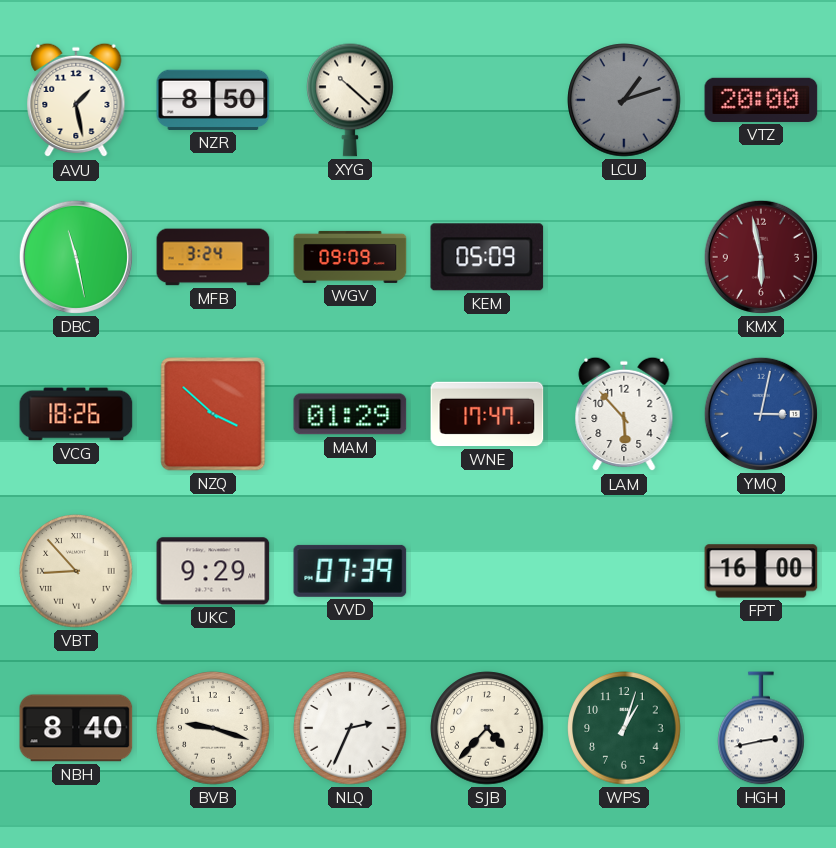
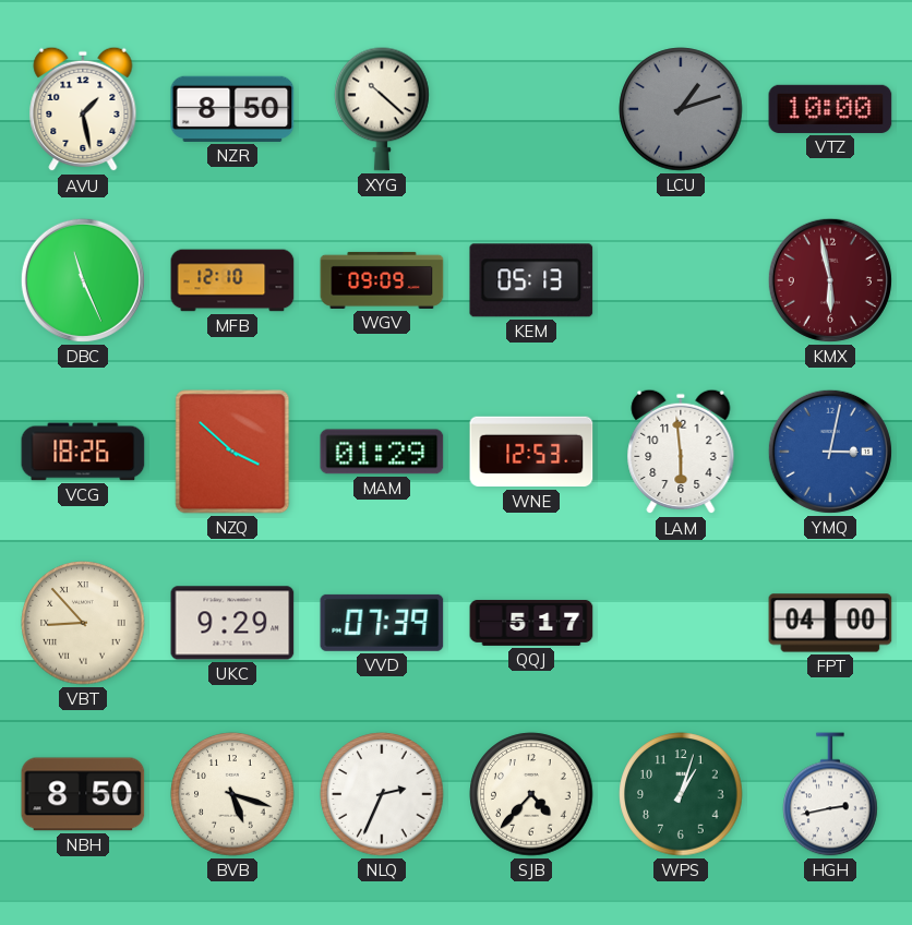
VTZ: 20:00 -> 10:00 (830, 109)
DBC: 11:28 -> 11:26 (83, 280)
MFB: 3:24 -> 12:10 (232, 280)
KEM: 05:09 -> 05:13 (531, 280)
WNE: 17:47 -> 12:53 (531, 452)
LAM: 5:53 -> 5:59 (681, 452)
QQJ: none -> 5:17 (531, 623)
FPT: 16:00 -> 04:00 (830, 623)
NBH: 8:40 -> 8:50 (83, 794)
BVB: 9:18 -> 5:18 (232, 794)
